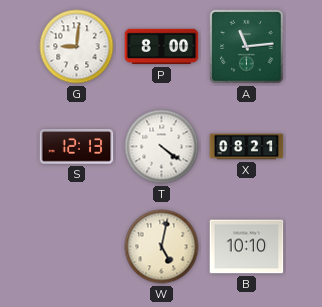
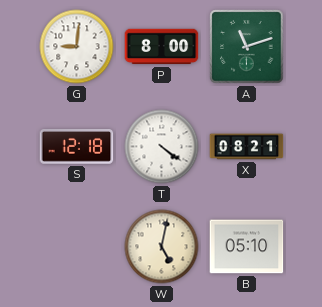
A: 11:14 -> 11:12 (247, 47)
S: 12:13 -> 12:18 (77, 147)
B: 10:10 -> 05:10 (247, 247)
